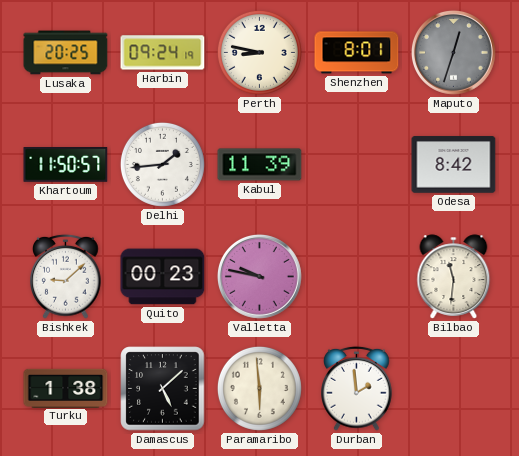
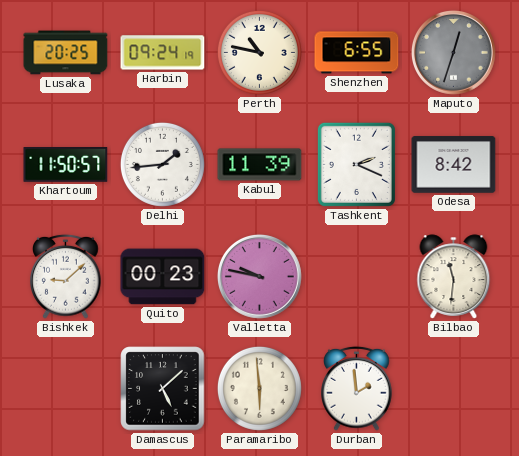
Perth: 8:47 -> 10:47 (259, 52)
Shenzhen: 8:01 -> 6:55 (357, 53)
Tashkent: none -> 2:19 (356, 164)
Turku: 1:38 -> none (66, 388)
